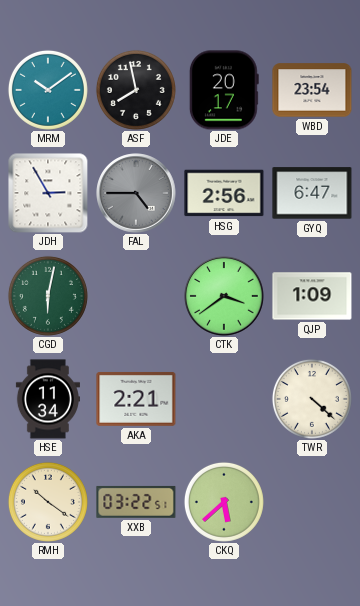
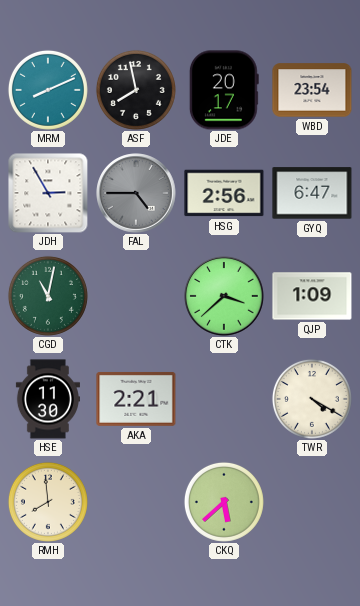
MRM: 10:09 -> 8:11 (48, 90)
CGD: 6:02 -> 11:02 (48, 296)
CTK: 3:39 -> 3:38 (224, 296)
HSE: 11:34 -> 11:30 (48, 399)
TWR: 4:22 -> 4:20 (312, 399)
RMH: 10:21 -> 7:59 (48, 502)
XXB: 03:22 -> none (136, 502)
